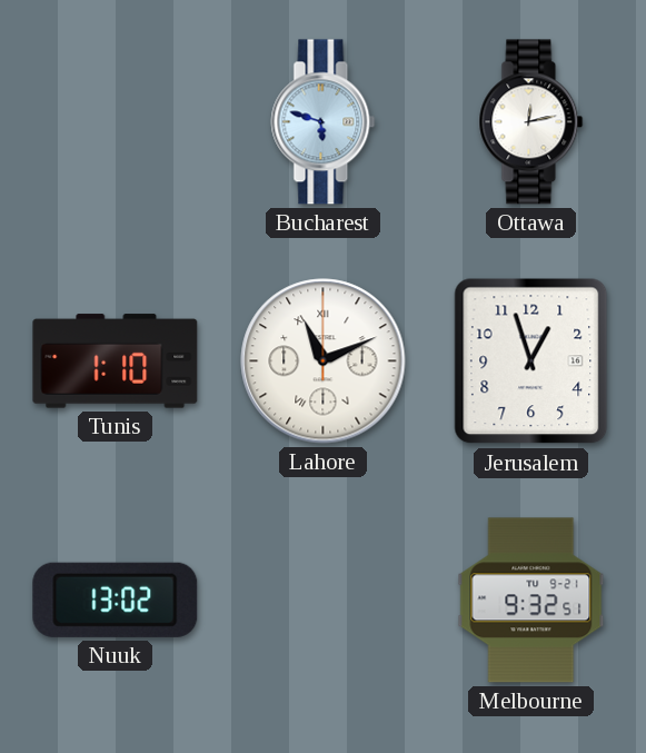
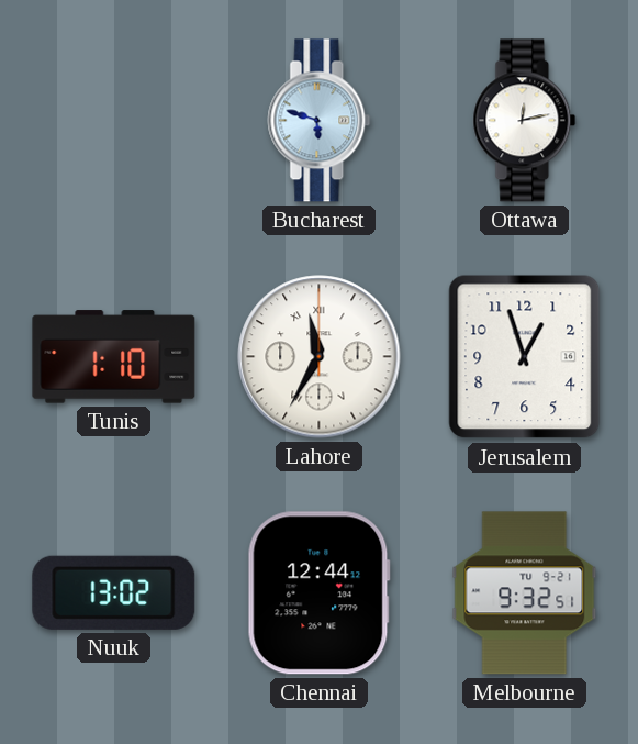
Lahore: 11:11 -> 11:35 (320, 357)
Chennai: none -> 12:44 (318, 593)
